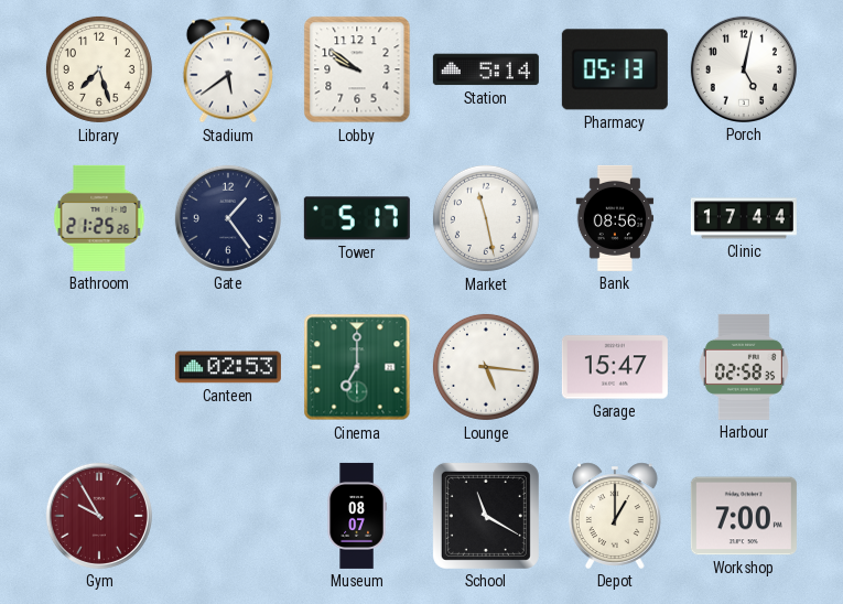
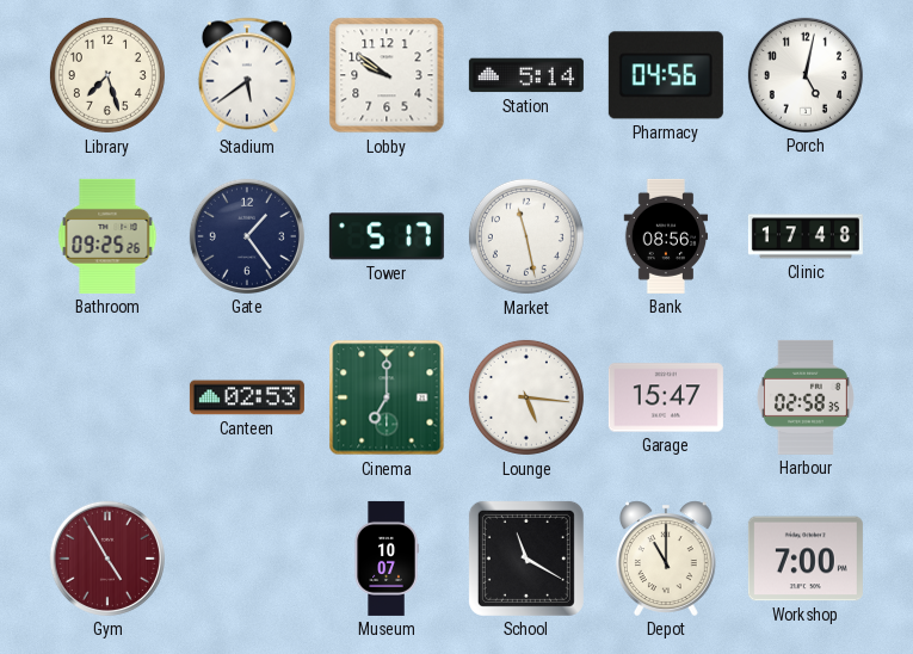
Pharmacy: 05:13 -> 04:56 (666, 75)
Bathroom: 21:25 -> 09:25 (107, 236)
Clinic: 17:44 -> 17:48 (806, 236)
Gym: 9:55 -> 4:55 (107, 559)
Museum: 08:07 -> 10:07 (387, 559)
Depot: 1:00 -> 11:00 (666, 559)
